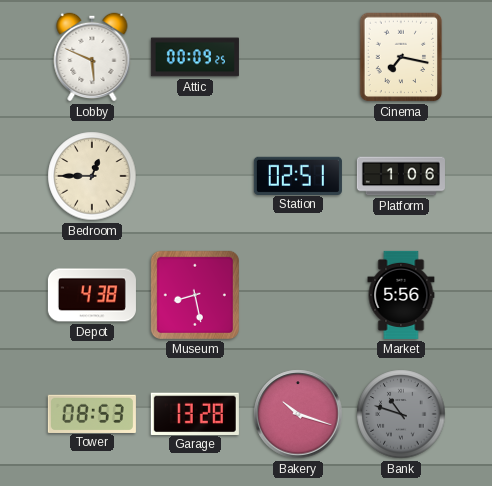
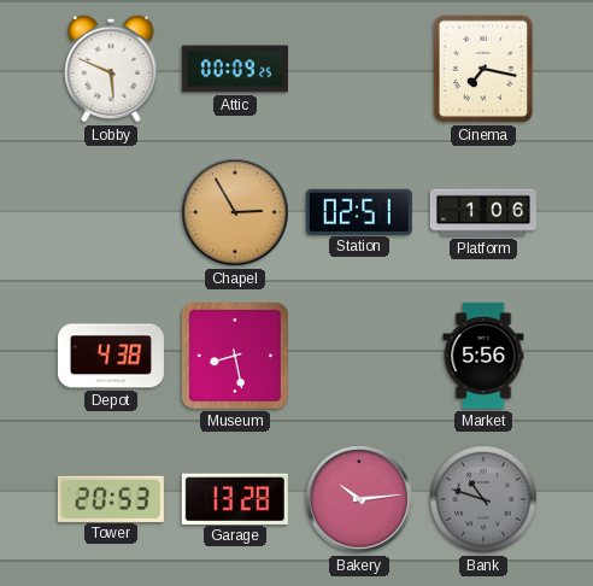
Bedroom: 12:45 -> none (92, 176)
Chapel: none -> 2:55 (235, 212)
Tower: 08:53 -> 20:53 (111, 498)
Bakery: 10:18 -> 10:14 (359, 499)
